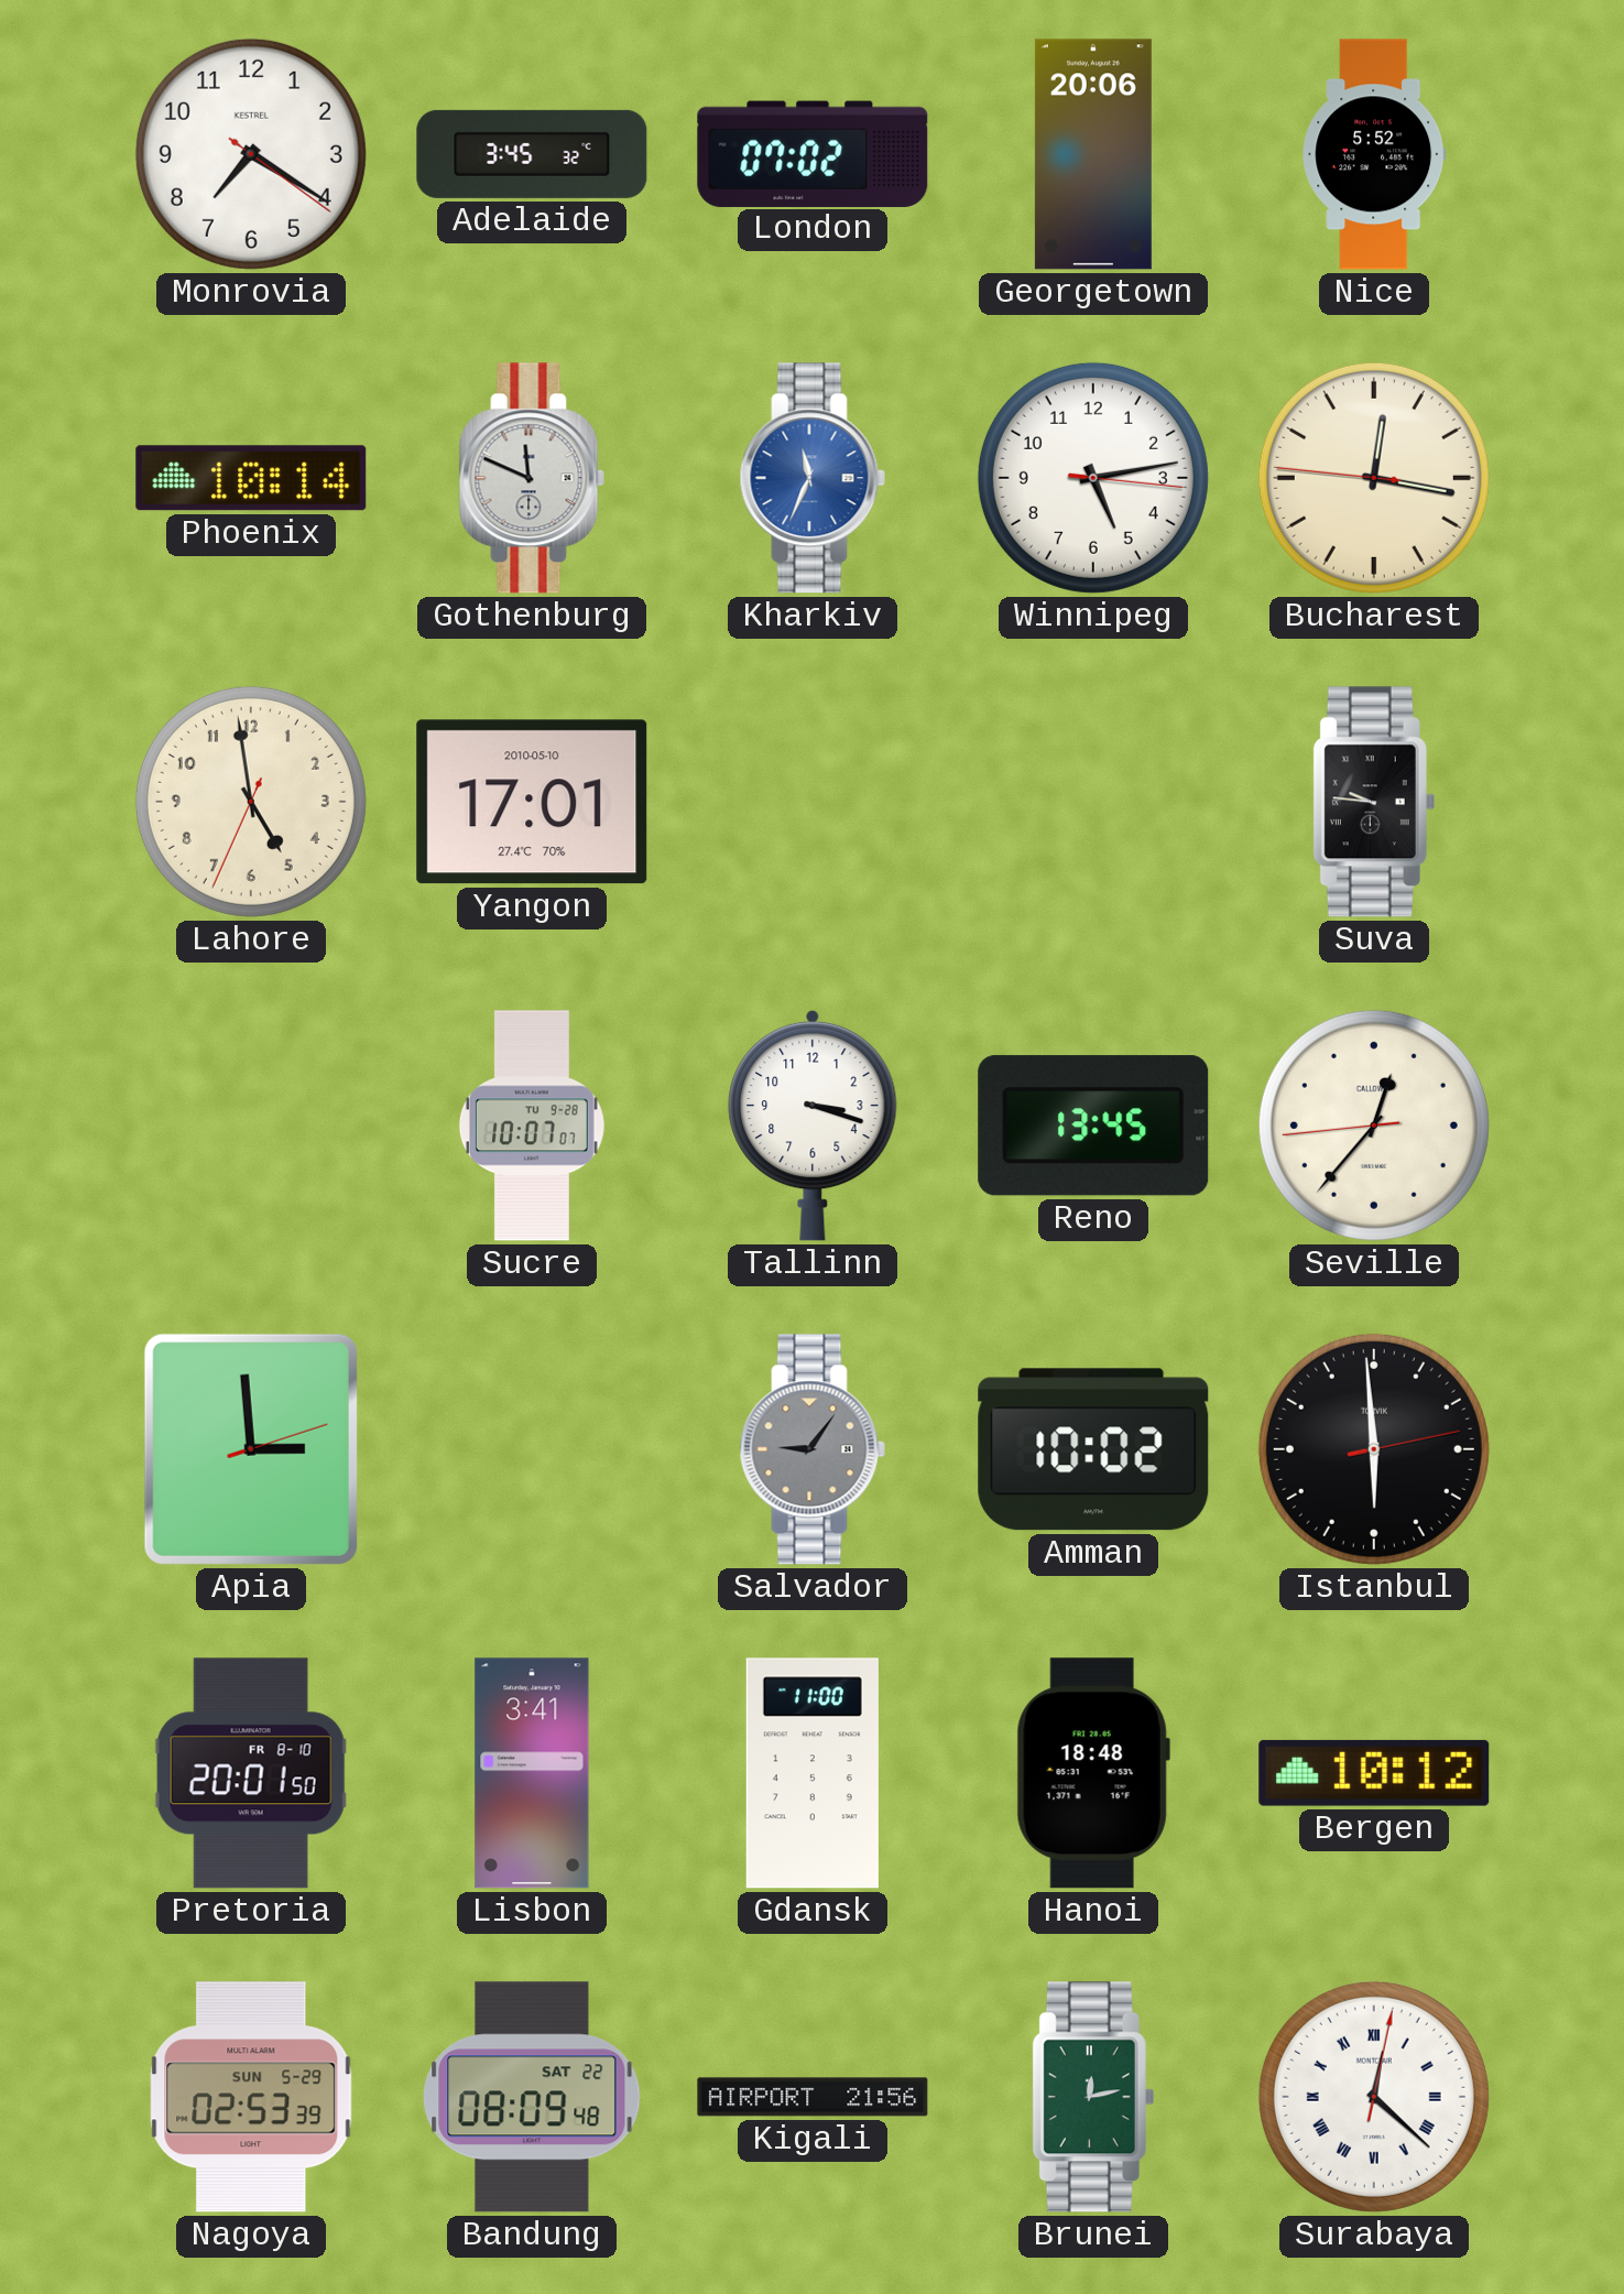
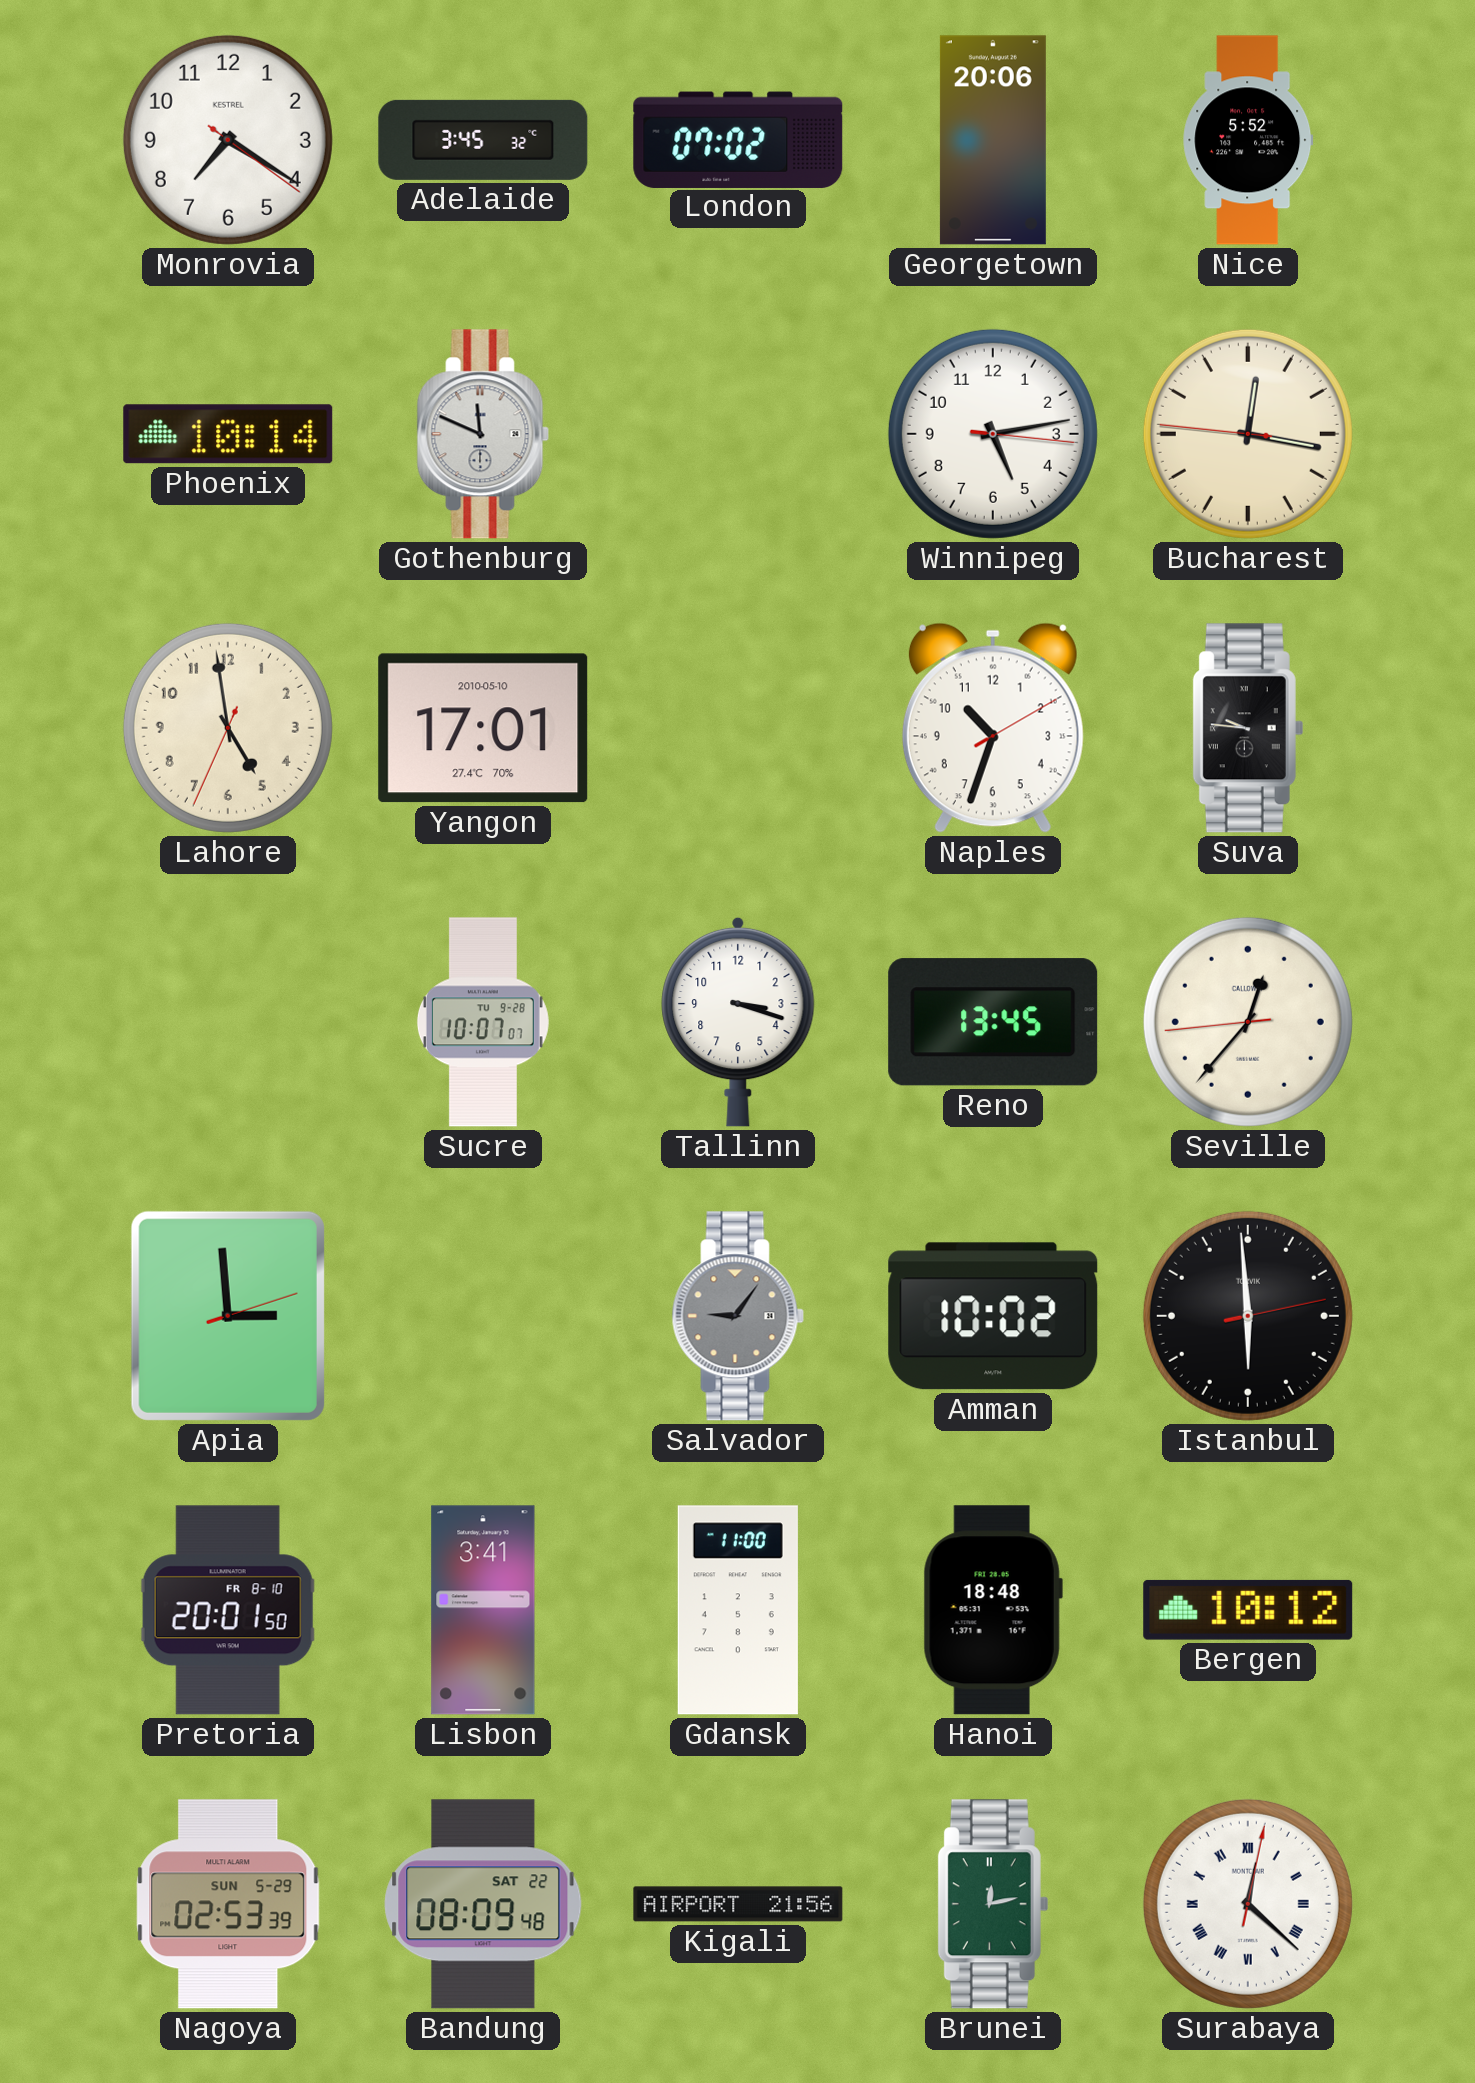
Kharkiv: 11:34 -> none (813, 478)
Naples: none -> 10:33 (993, 728)
